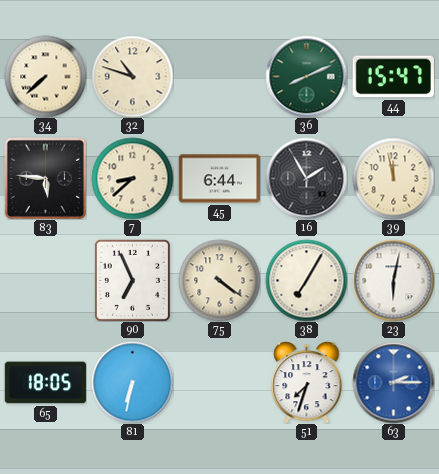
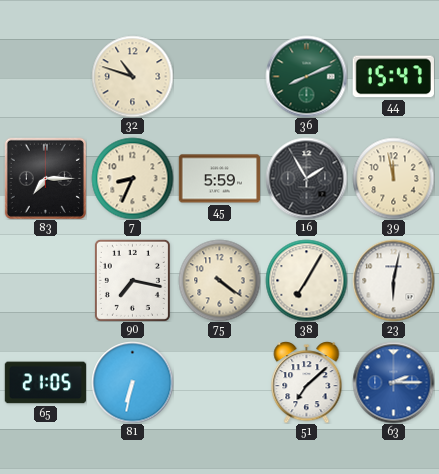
34: 7:38 -> none (45, 76)
83: 5:46 -> 7:15 (45, 178)
7: 8:38 -> 8:34 (132, 178)
45: 6:44 -> 5:59 (219, 179)
90: 6:56 -> 7:17 (132, 280)
65: 18:05 -> 21:05 (45, 383)
51: 7:33 -> 7:08 (307, 382)
